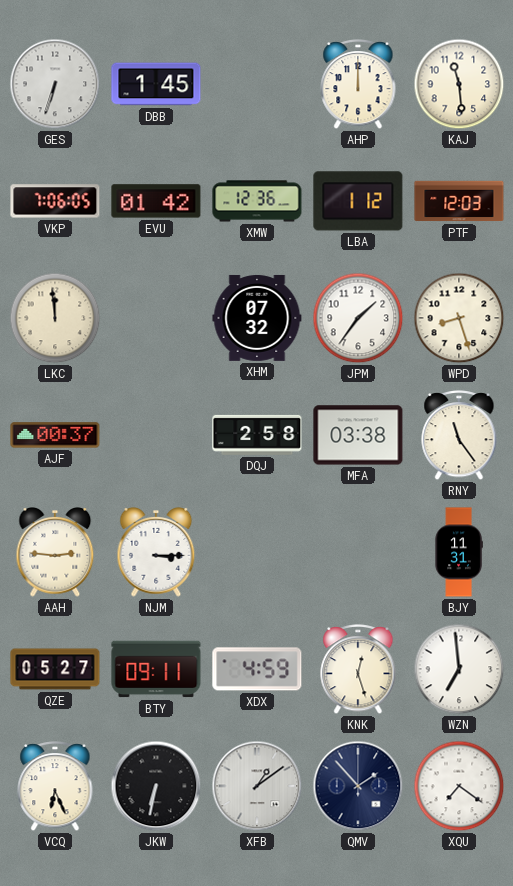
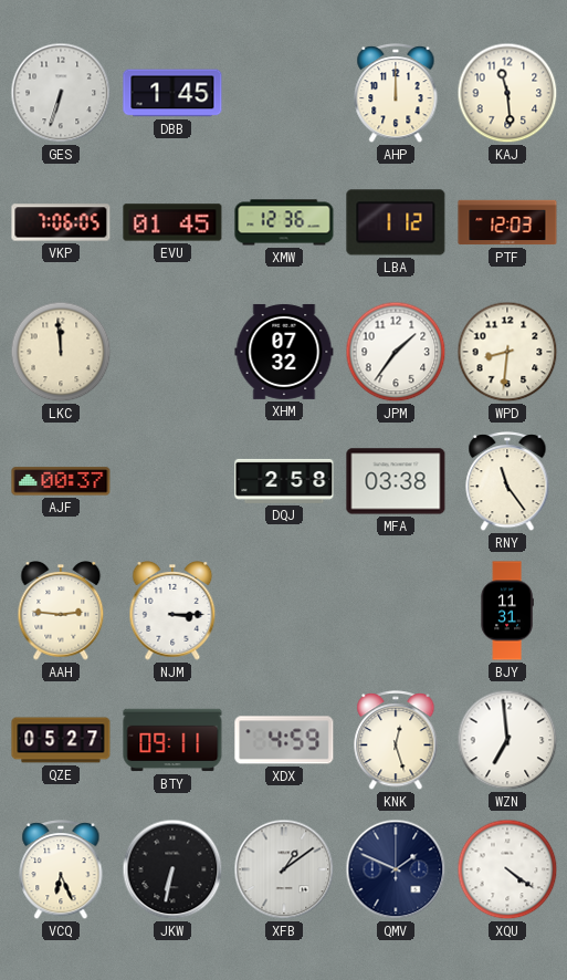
EVU: 01:42 -> 01:45 (172, 222)
WPD: 8:27 -> 8:31 (507, 352)
QMV: 1:53 -> 1:49 (396, 869)
XQU: 7:21 -> 4:21 (507, 869)
